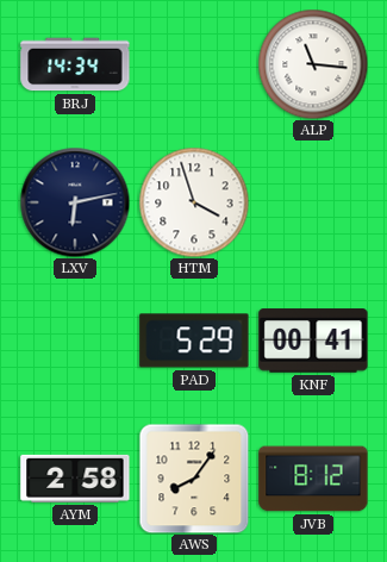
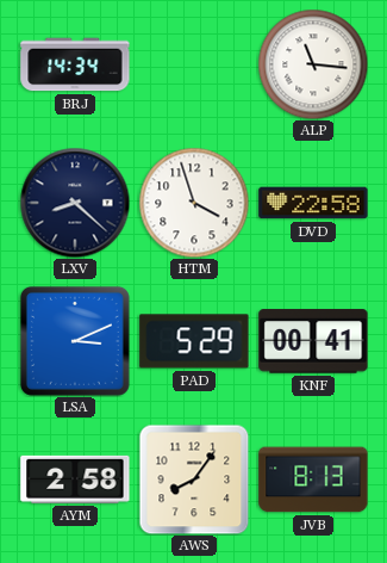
LXV: 6:13 -> 8:22 (75, 203)
DVD: none -> 22:58 (313, 203)
LSA: none -> 3:11 (75, 341)
JVB: 8:12 -> 8:13 (313, 480)
